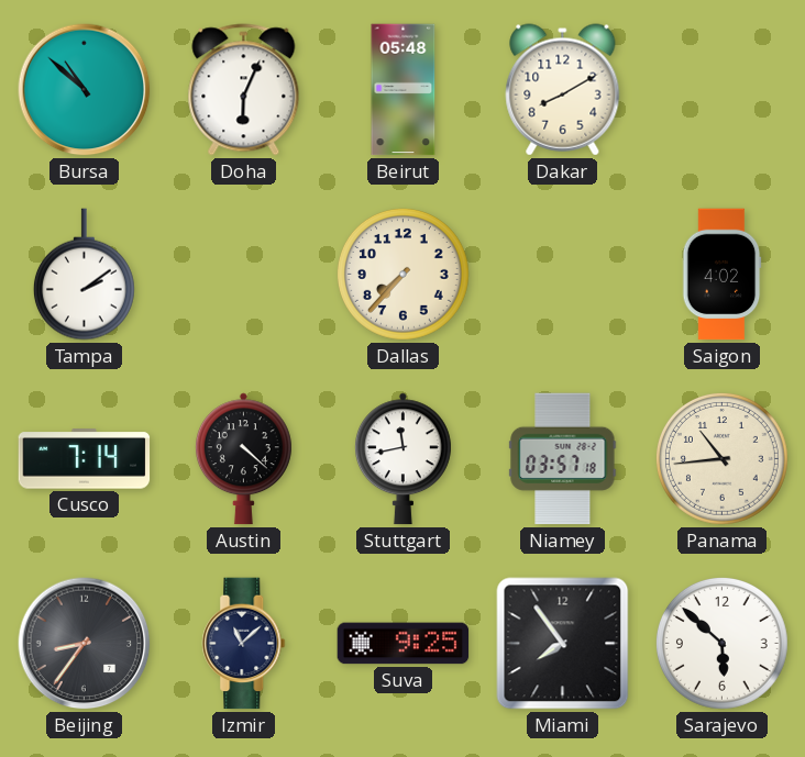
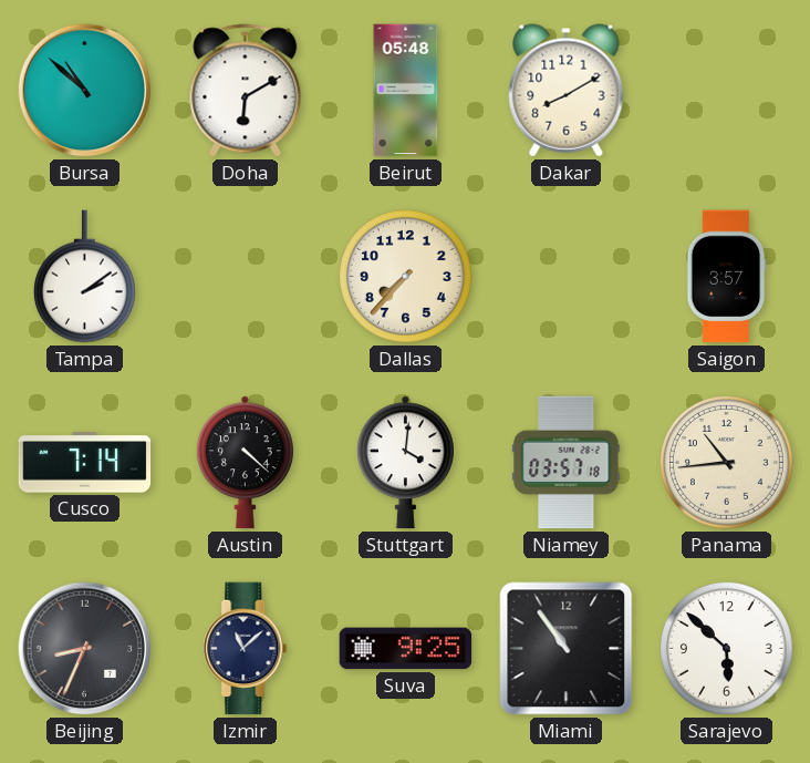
Doha: 6:04 -> 6:10 (246, 91)
Saigon: 4:02 -> 3:57 (726, 277)
Stuttgart: 11:43 -> 4:01 (405, 463)
Beijing: 8:36 -> 8:34 (85, 649)
Miami: 7:54 -> 10:54 (567, 649)
